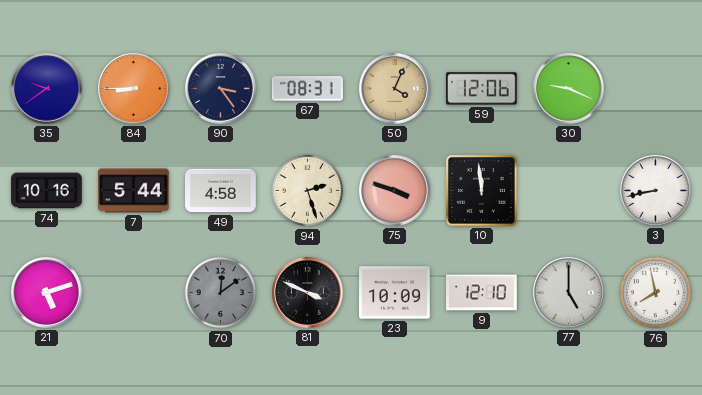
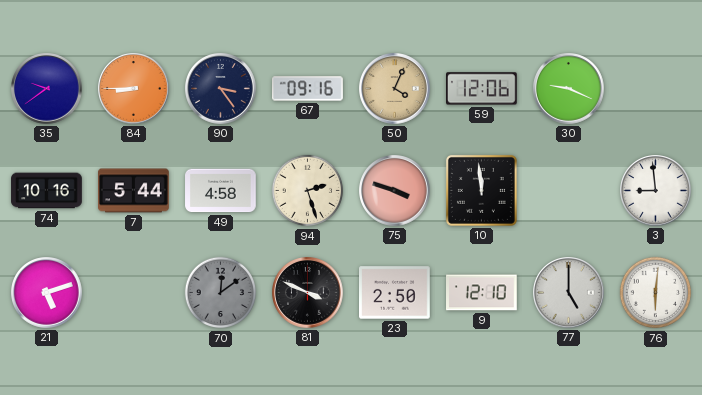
67: 08:31 -> 09:16 (308, 89)
3: 8:43 -> 8:59 (656, 191)
23: 10:09 -> 2:50 (395, 293)
76: 7:58 -> 6:01 (656, 293)
